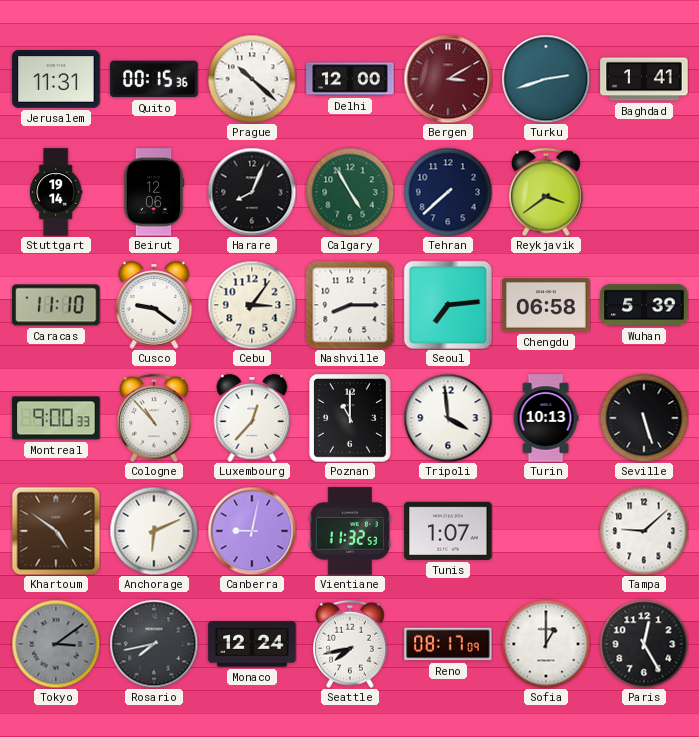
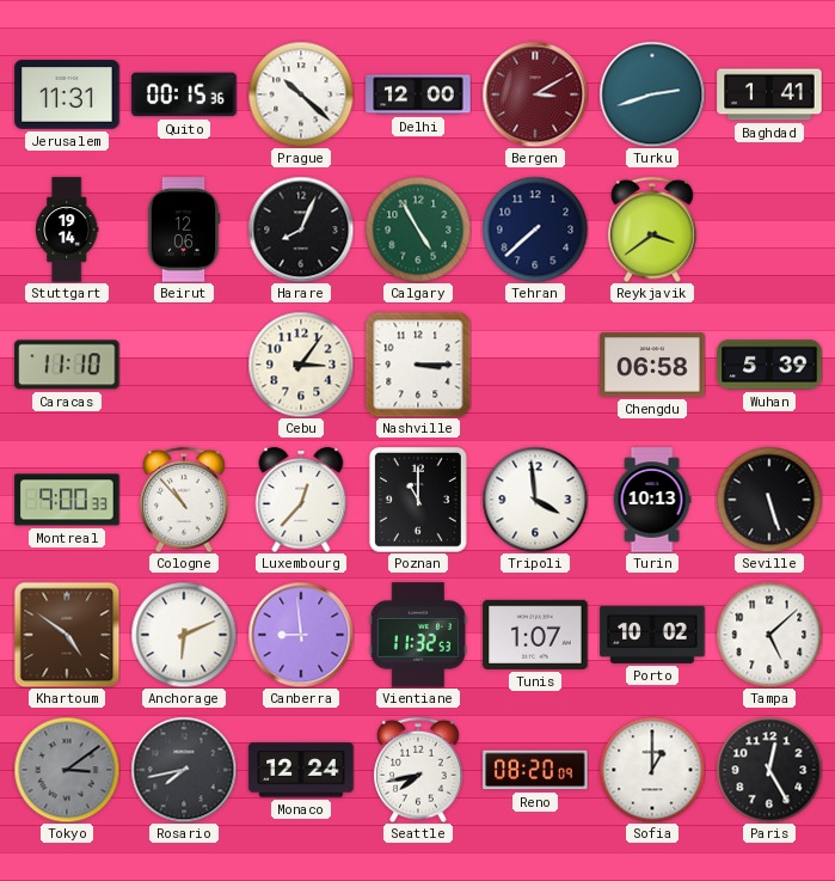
Cusco: 9:21 -> none (154, 305)
Nashville: 8:15 -> 3:15 (418, 365)
Seoul: 7:14 -> none (448, 305)
Canberra: 9:02 -> 8:59 (301, 635)
Porto: none -> 10:02 (652, 635)
Tampa: 9:08 -> 5:08 (769, 635)
Reno: 08:17 -> 08:20 (535, 770)
